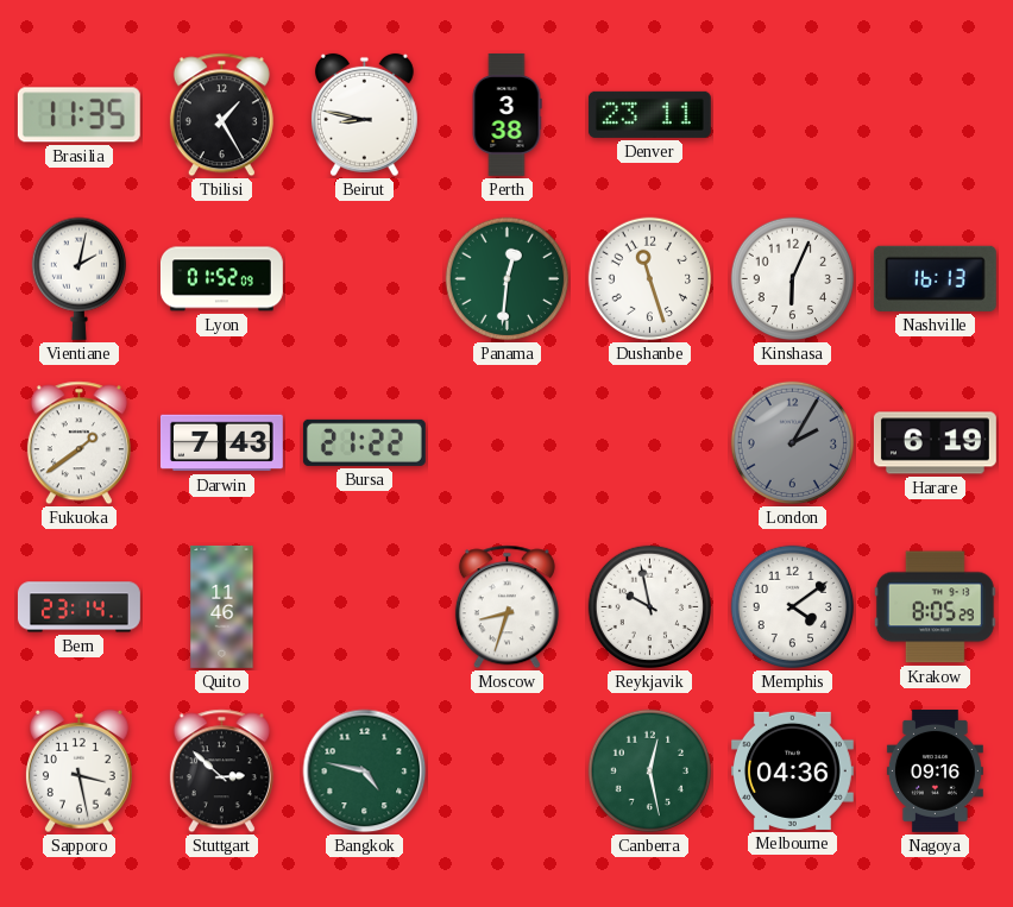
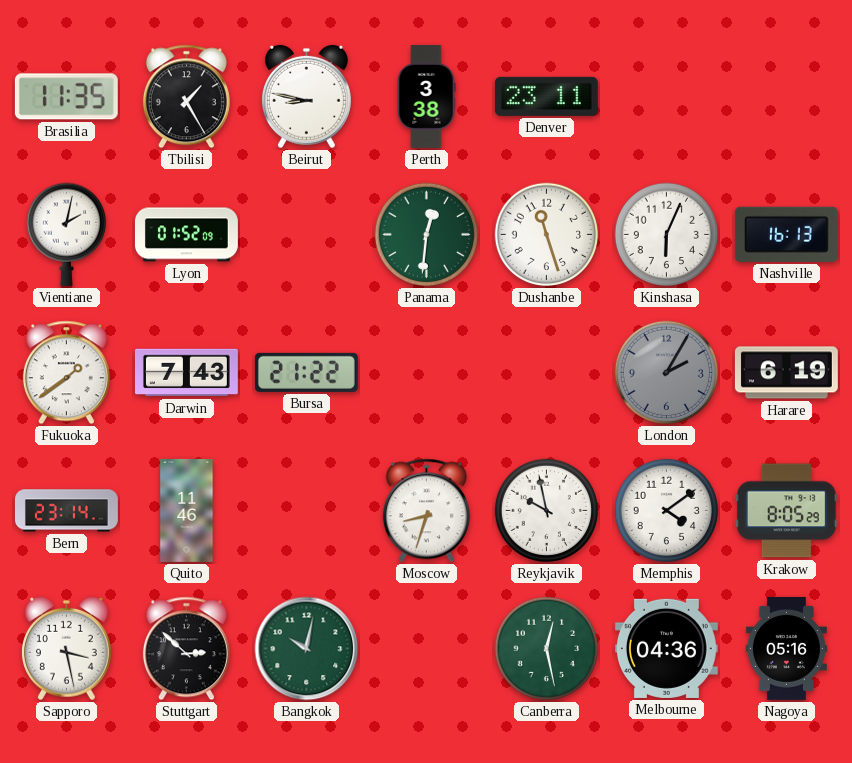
Bangkok: 4:47 -> 10:02 (307, 649)
Nagoya: 09:16 -> 05:16 (786, 648)
